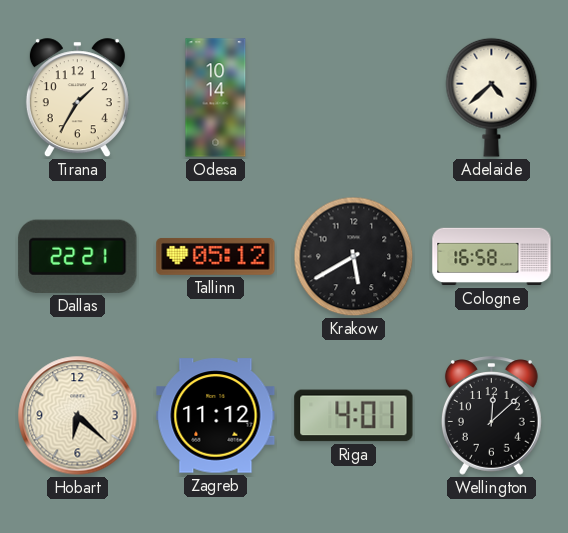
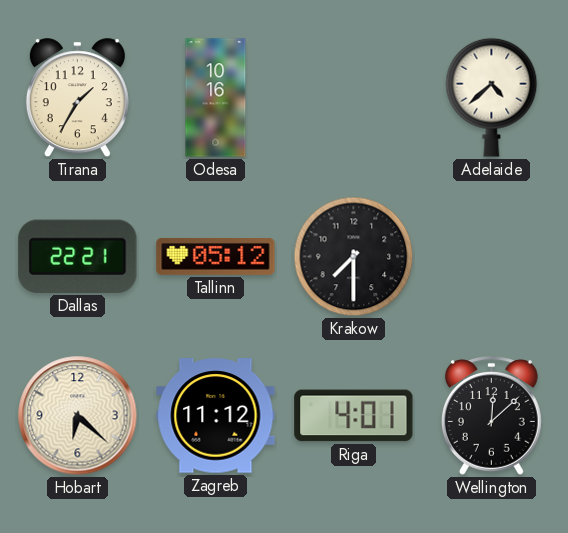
Odesa: 10:14 -> 10:16 (216, 98)
Krakow: 5:40 -> 7:30 (354, 257)
Cologne: 16:58 -> none (492, 257)
